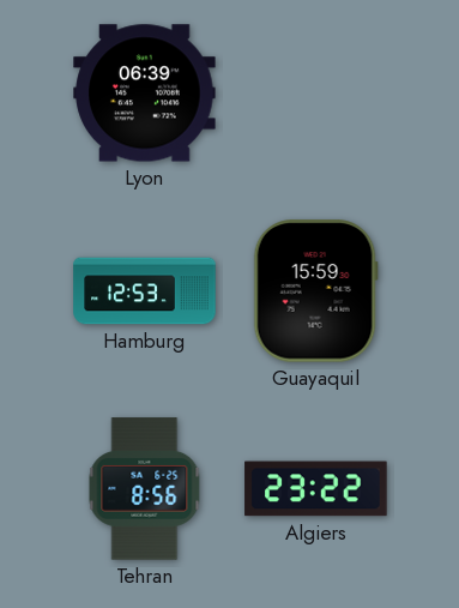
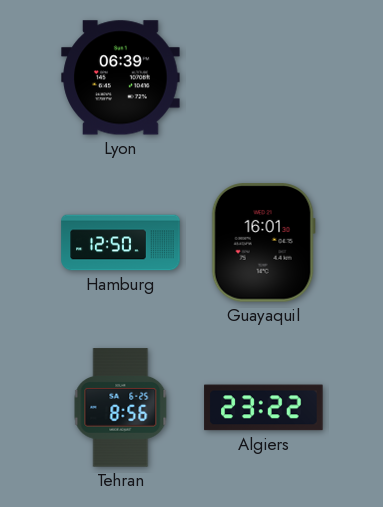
Hamburg: 12:53 -> 12:50 (121, 243)
Guayaquil: 15:59 -> 16:01 (263, 243)
